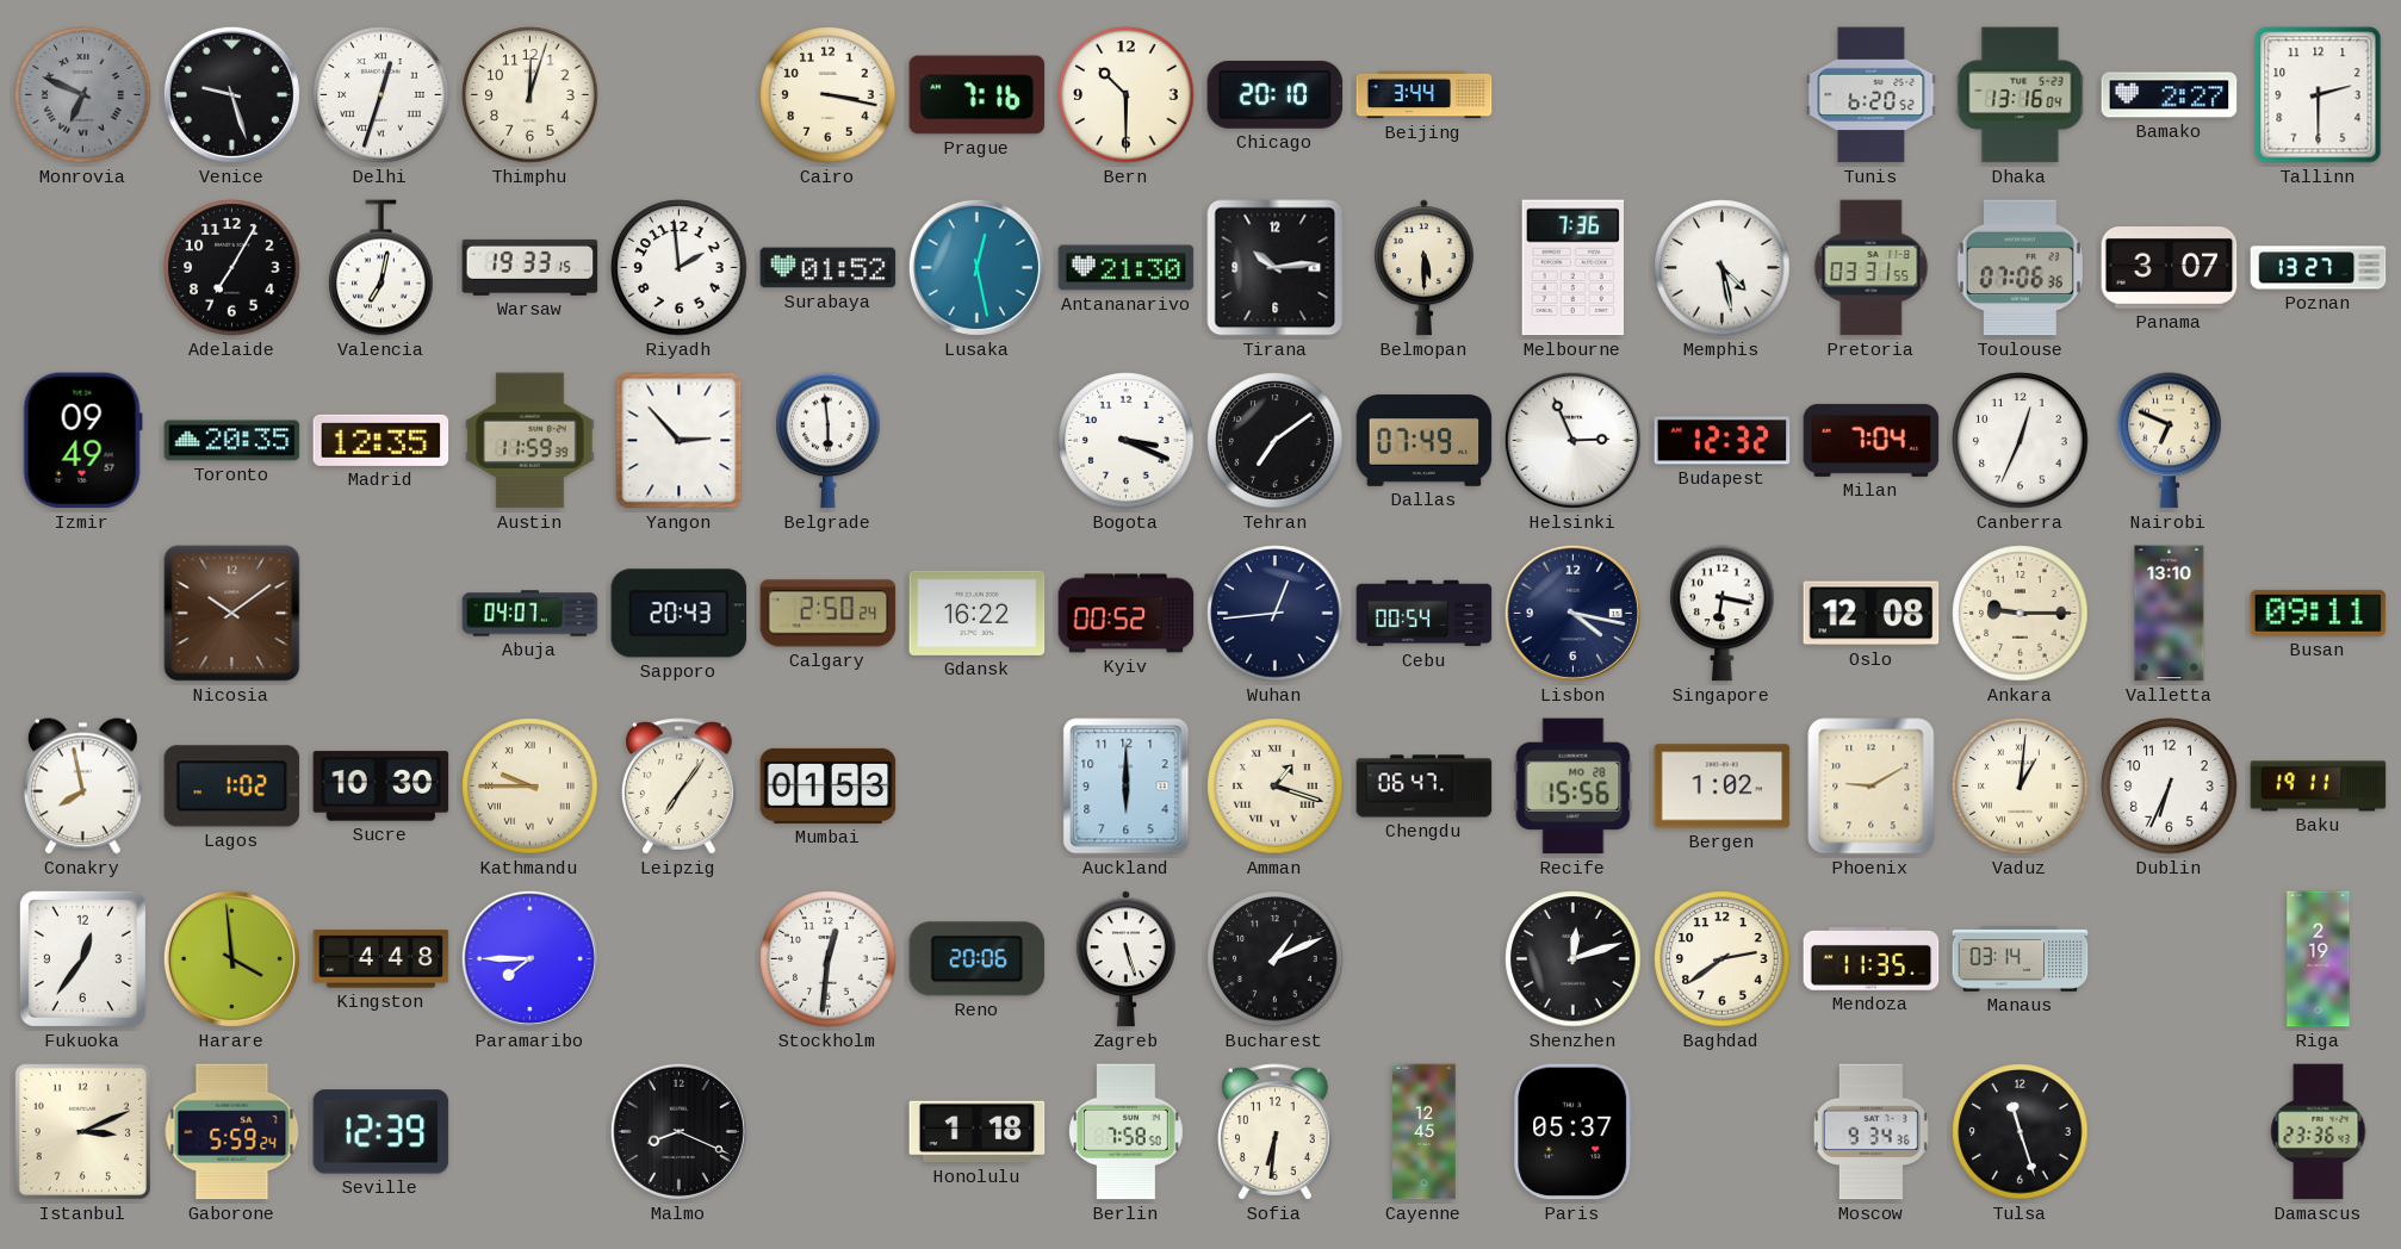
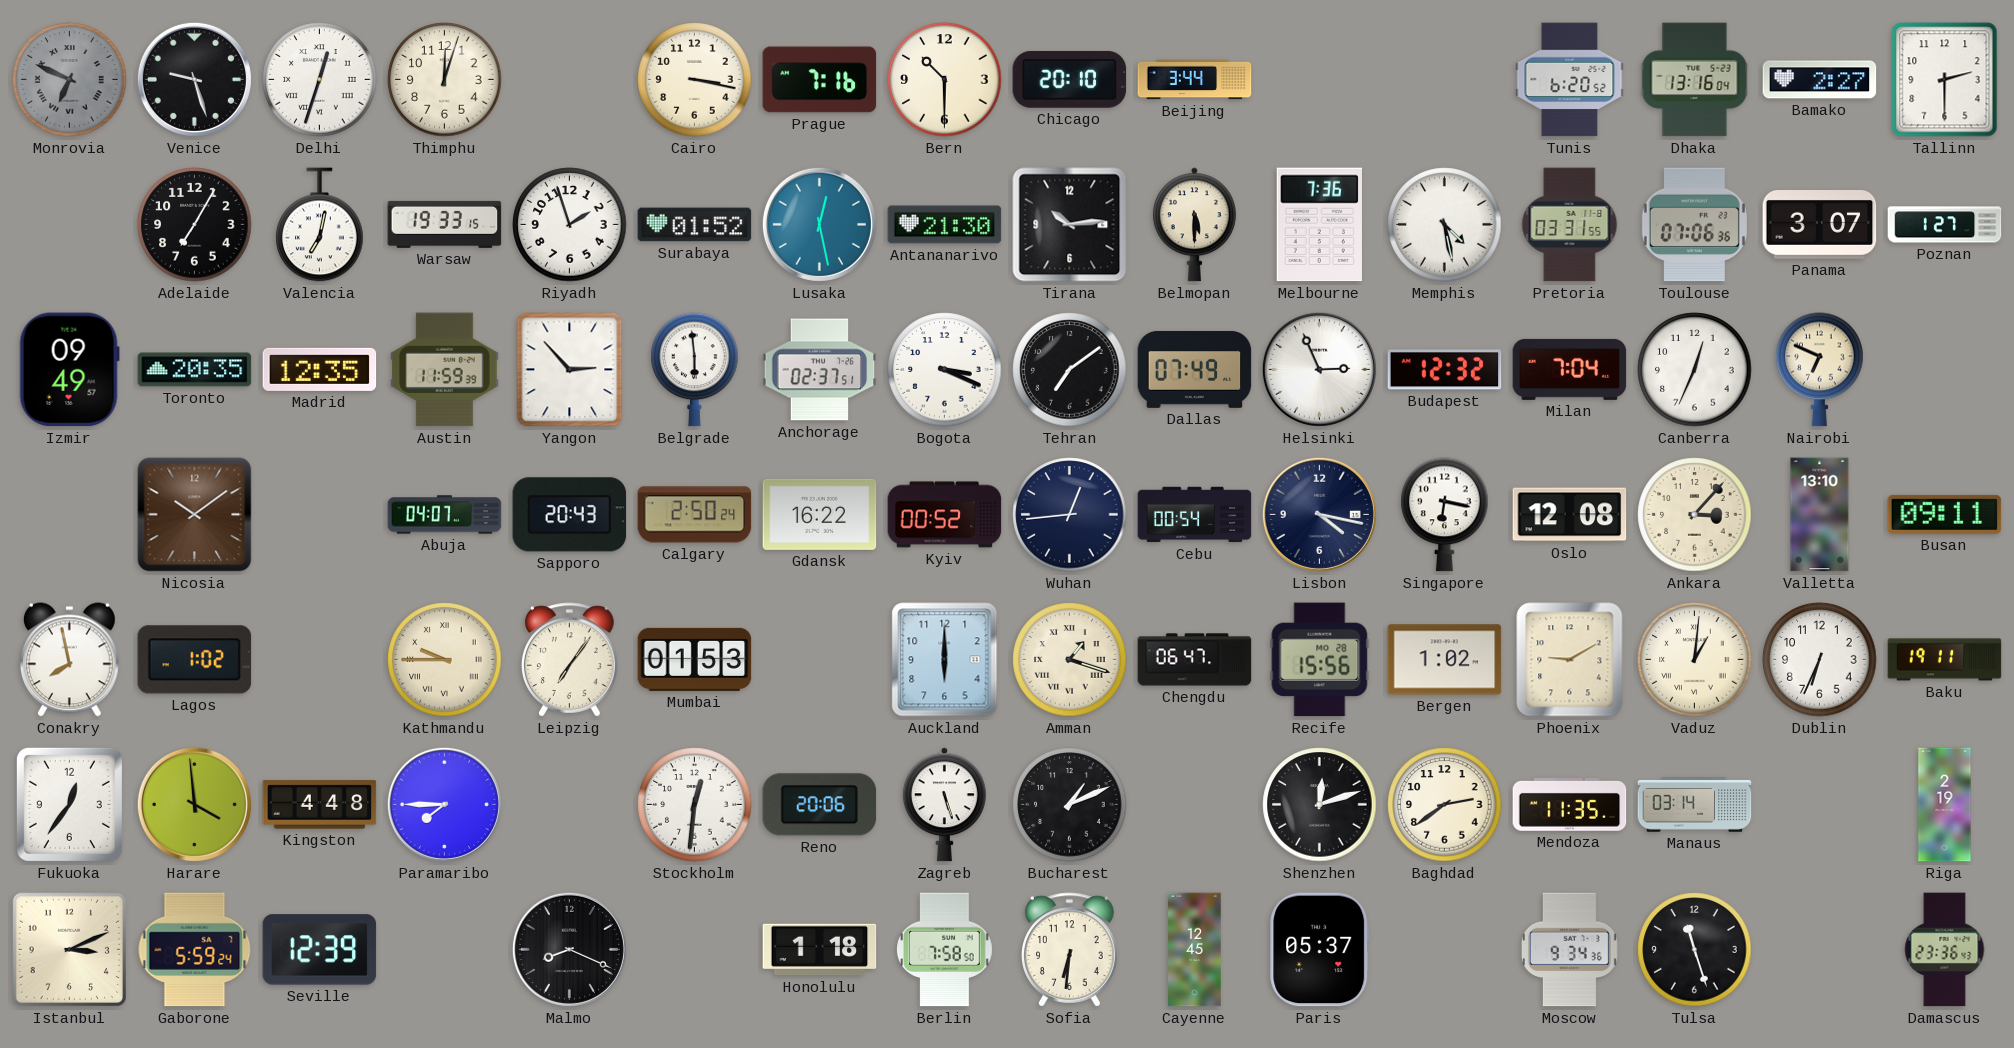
Riyadh: 1:59 -> 1:57 (570, 225)
Poznan: 13:27 -> 1:27 (1945, 225)
Anchorage: none -> 02:37 (820, 370)
Ankara: 9:15 -> 3:07 (1695, 515)
Sucre: 10:30 -> none (381, 787)
